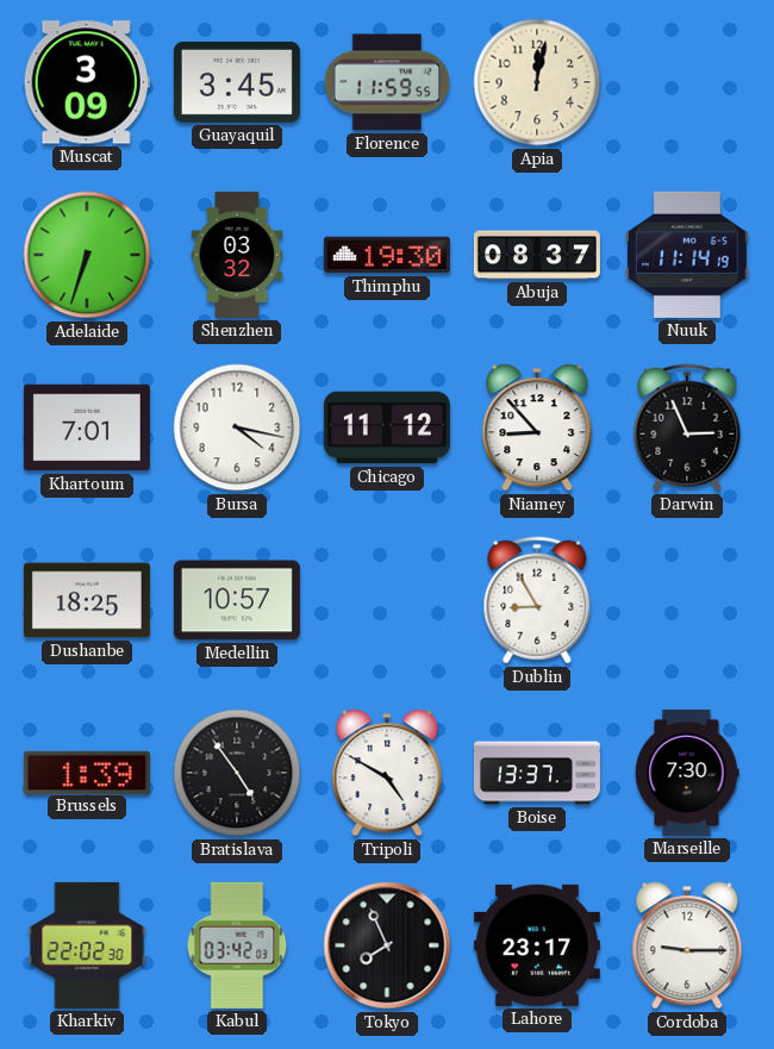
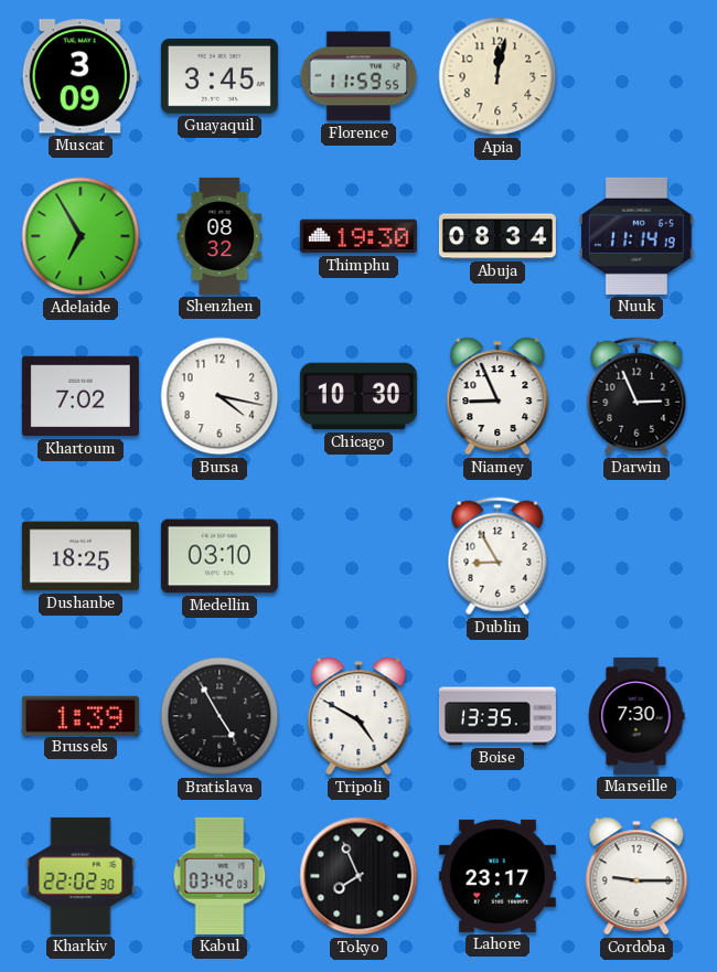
Adelaide: 6:33 -> 6:55 (81, 236)
Shenzhen: 03:32 -> 08:32 (220, 236)
Abuja: 08:37 -> 08:34 (497, 236)
Khartoum: 7:01 -> 7:02 (81, 396)
Chicago: 11:12 -> 10:30 (358, 396)
Niamey: 8:53 -> 8:56 (497, 396)
Medellin: 10:57 -> 03:10 (220, 556)
Bratislava: 4:54 -> 4:55 (220, 716)
Boise: 13:37 -> 13:35 (497, 716)
